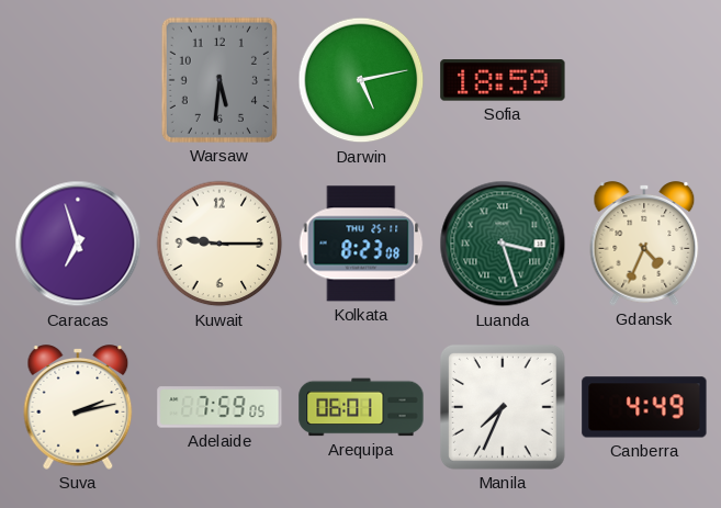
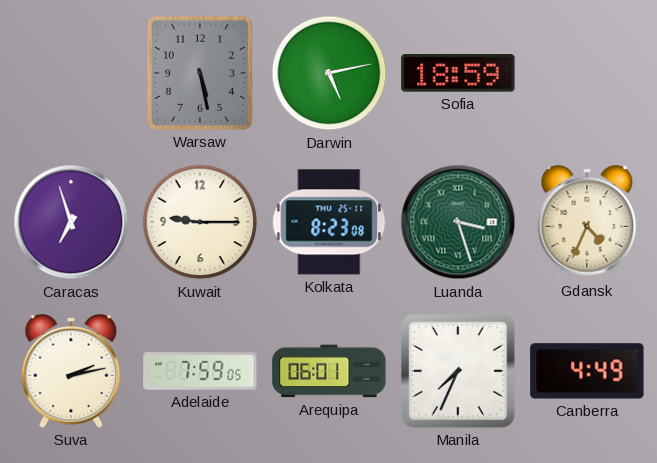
Warsaw: 5:31 -> 5:28 (200, 73)
